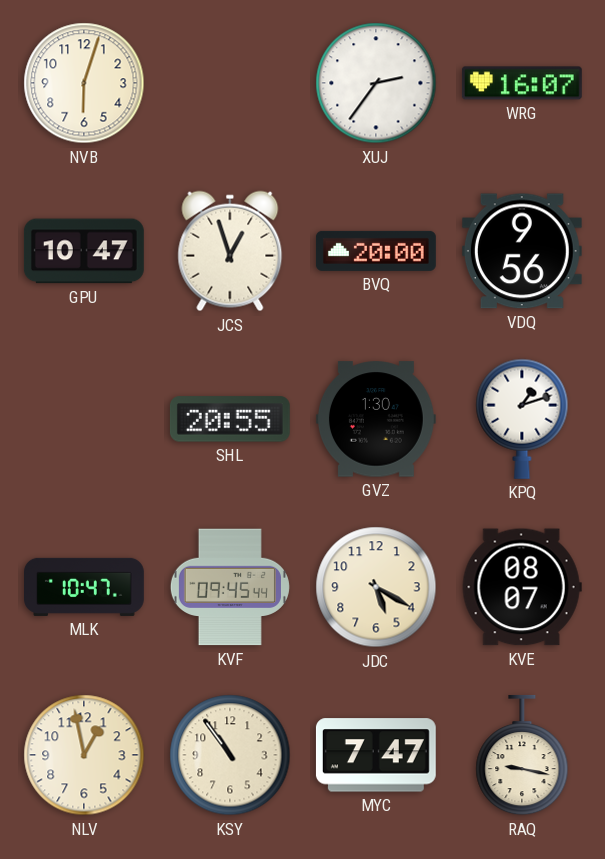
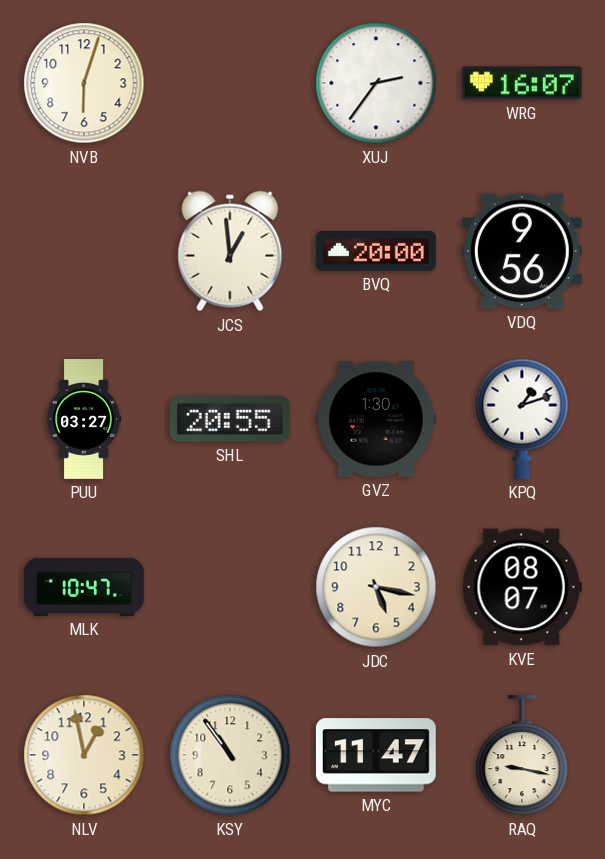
GPU: 10:47 -> none (84, 251)
JCS: 12:57 -> 12:59 (230, 251)
PUU: none -> 03:27 (84, 420)
KVF: 09:45 -> none (230, 587)
JDC: 5:20 -> 5:17 (376, 587)
MYC: 7:47 -> 11:47 (376, 755)
